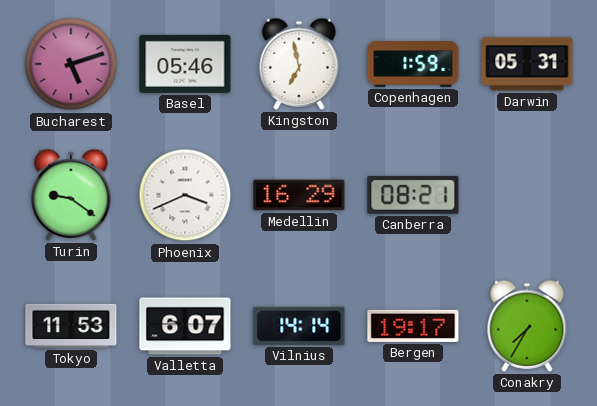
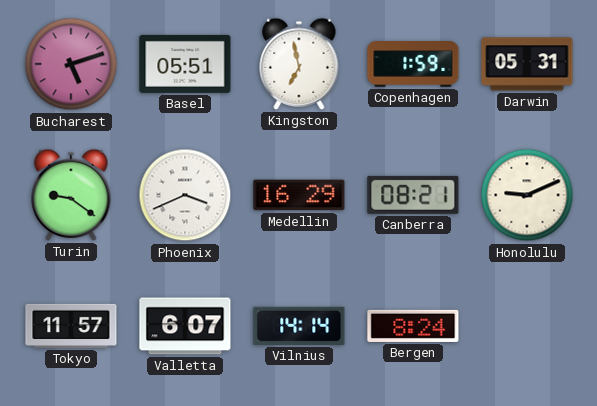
Basel: 05:46 -> 05:51 (185, 64)
Honolulu: none -> 9:11 (527, 195)
Tokyo: 11:53 -> 11:57 (71, 326)
Bergen: 19:17 -> 8:24 (413, 326)
Conakry: 7:35 -> none (527, 326)
